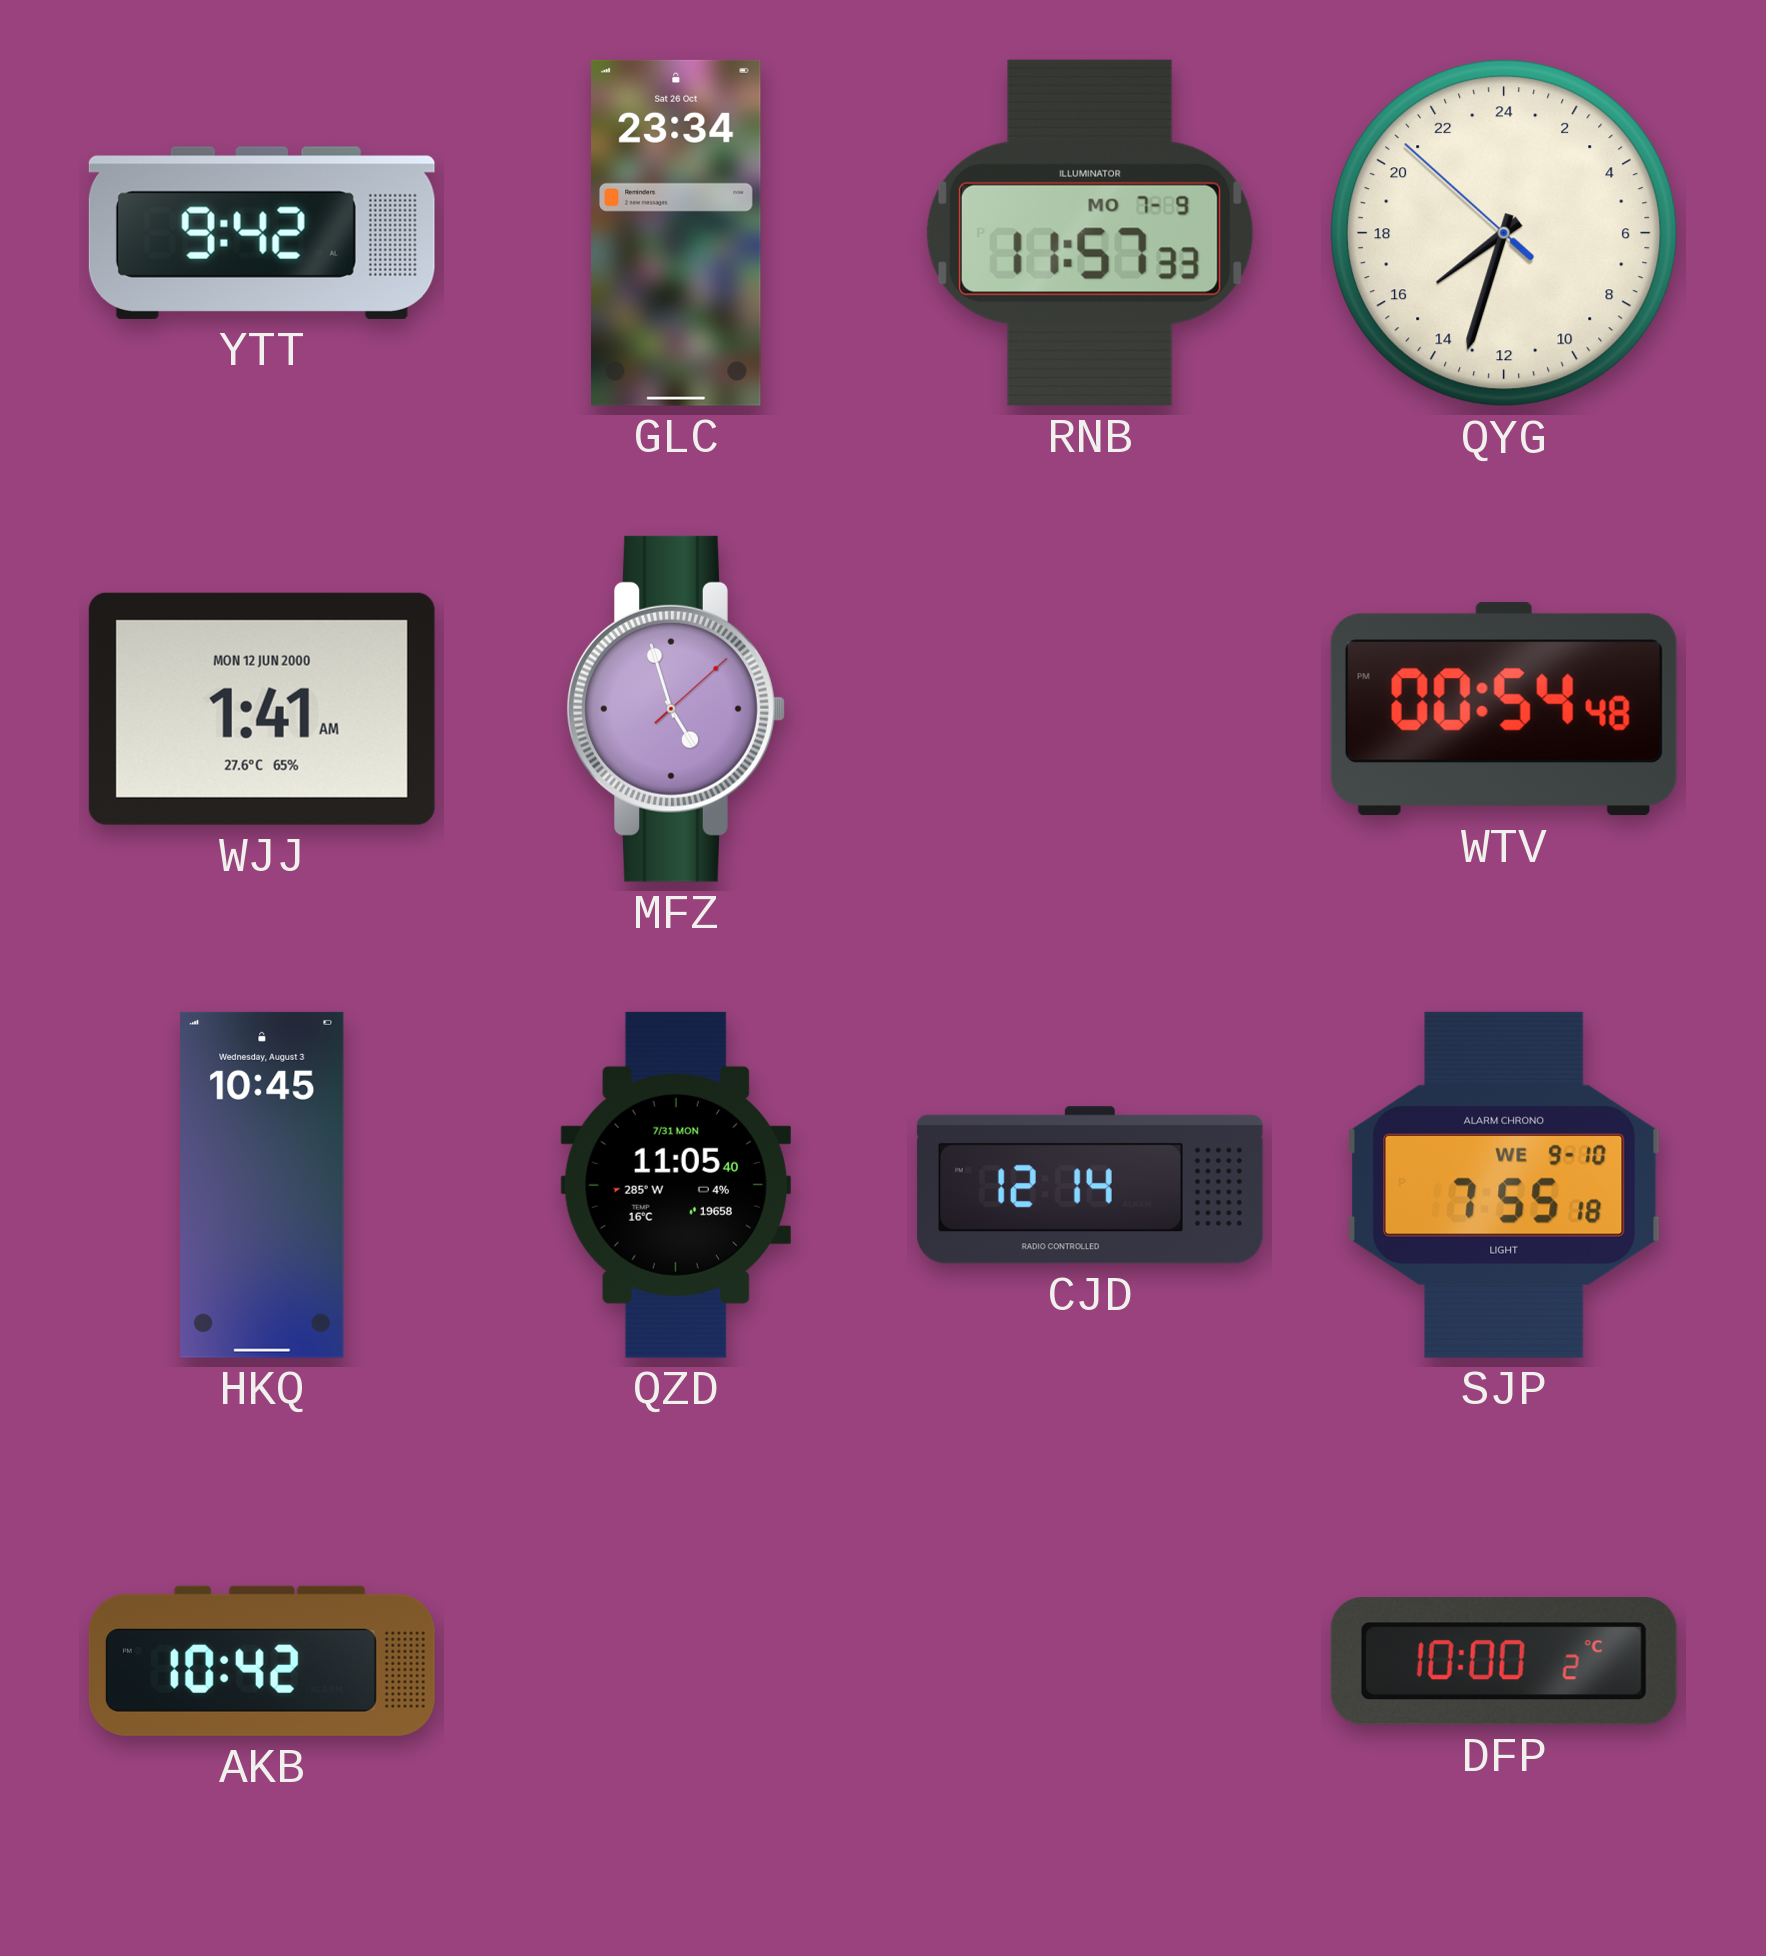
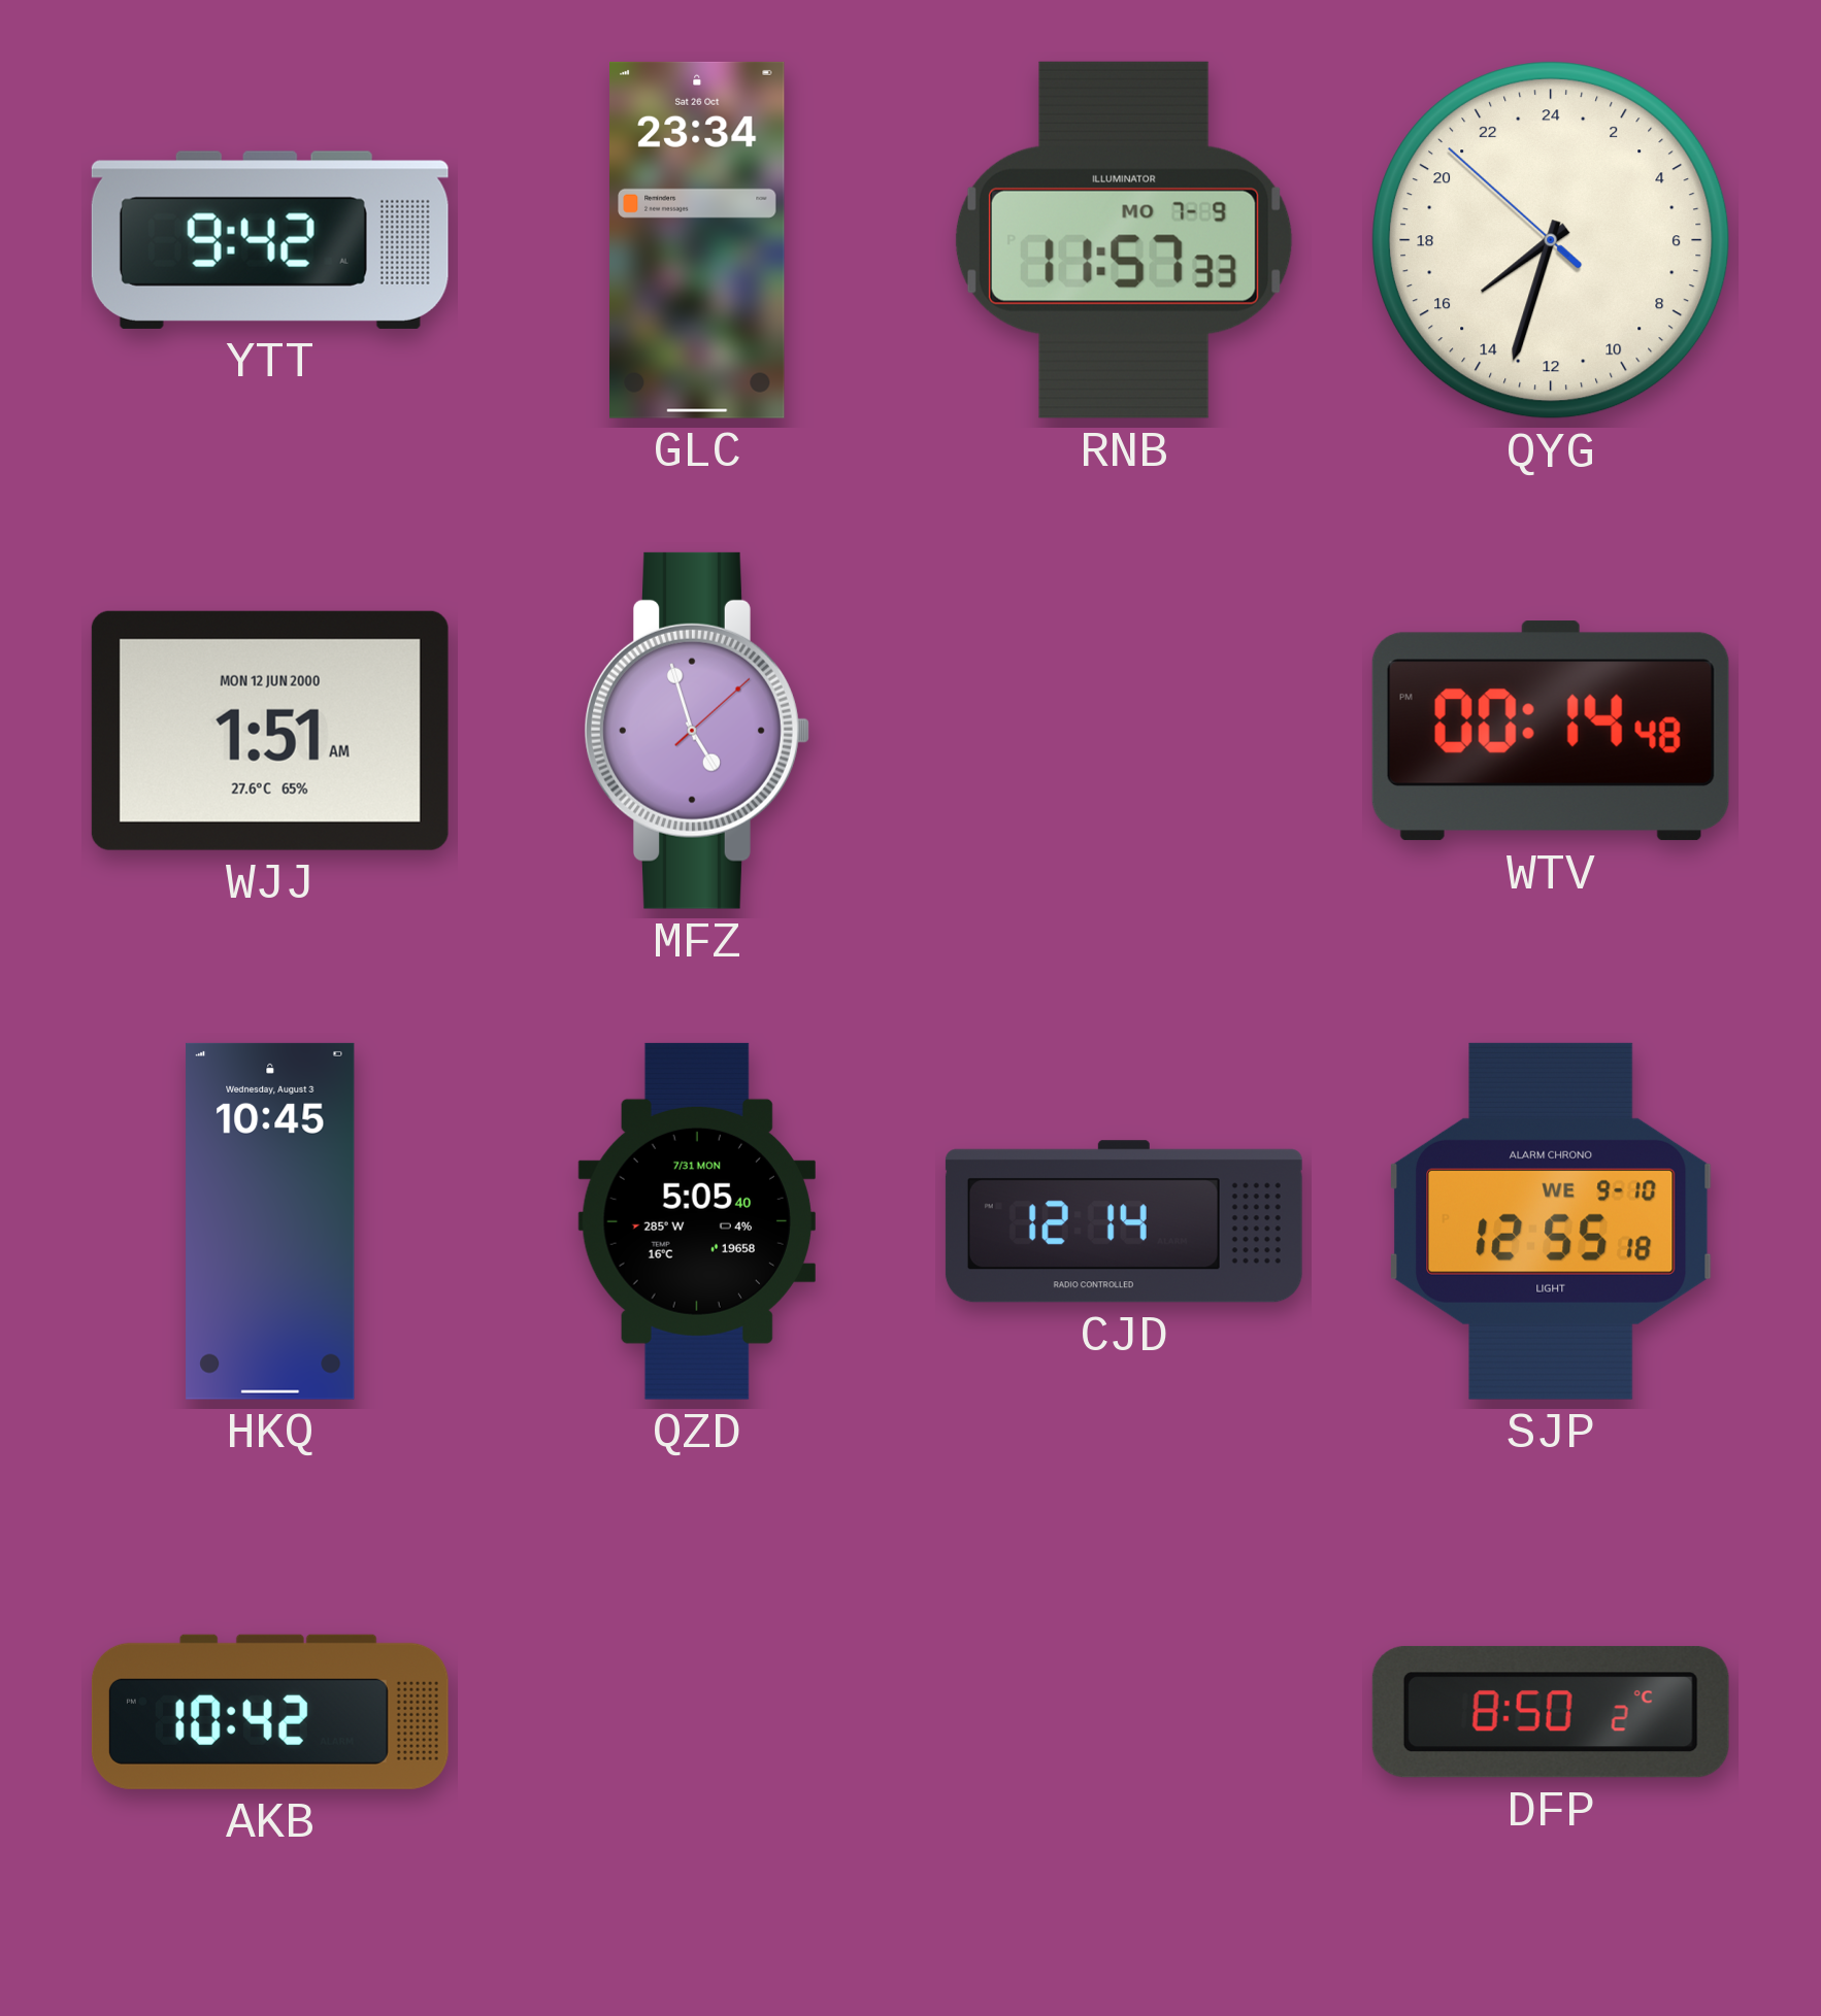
WJJ: 1:41 -> 1:51 (270, 731)
WTV: 00:54 -> 00:14 (1551, 731)
QZD: 11:05 -> 5:05 (697, 1221)
SJP: 7:55 -> 12:55 (1551, 1221)
DFP: 10:00 -> 8:50 (1551, 1712)
